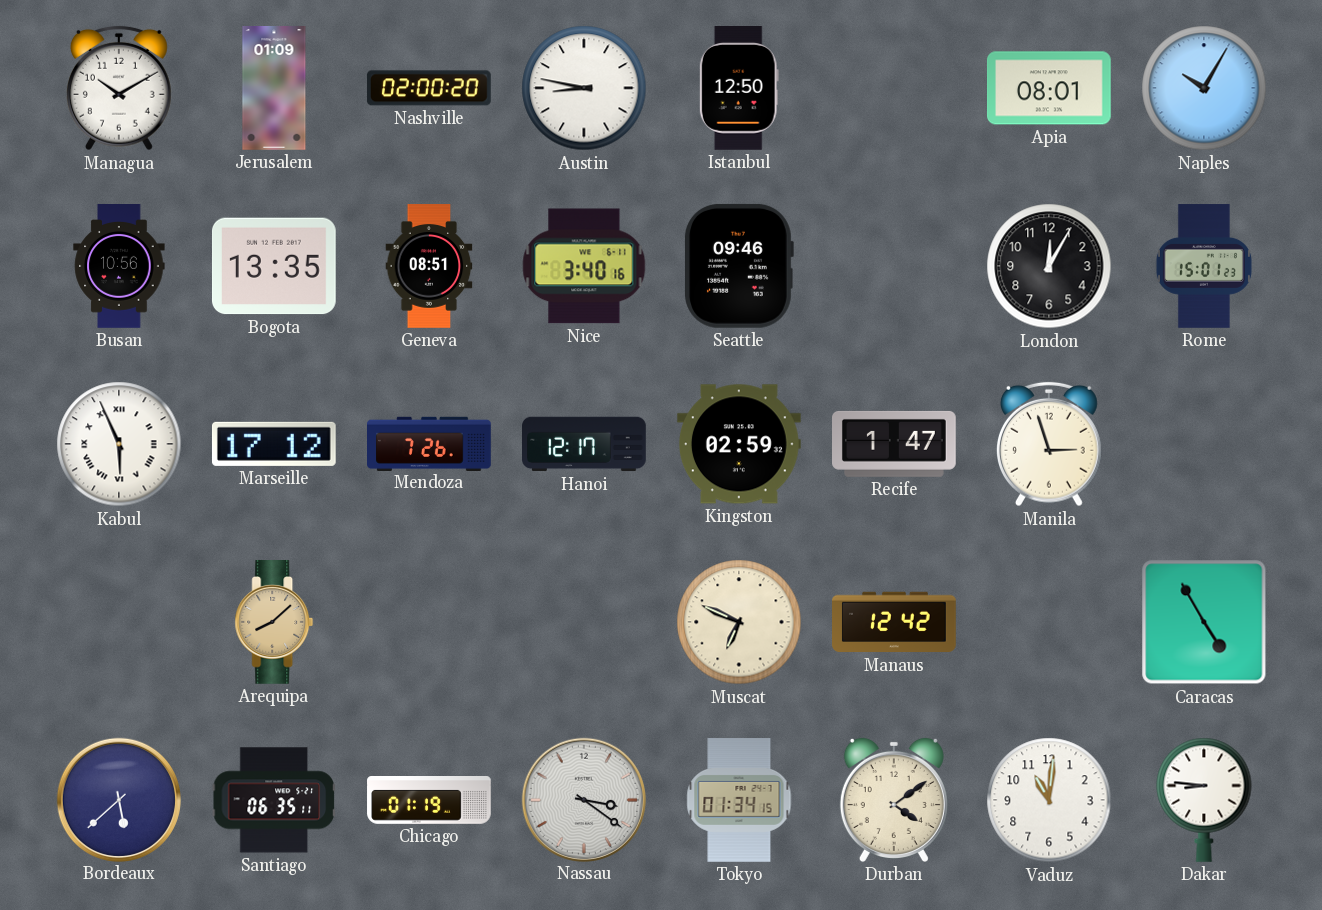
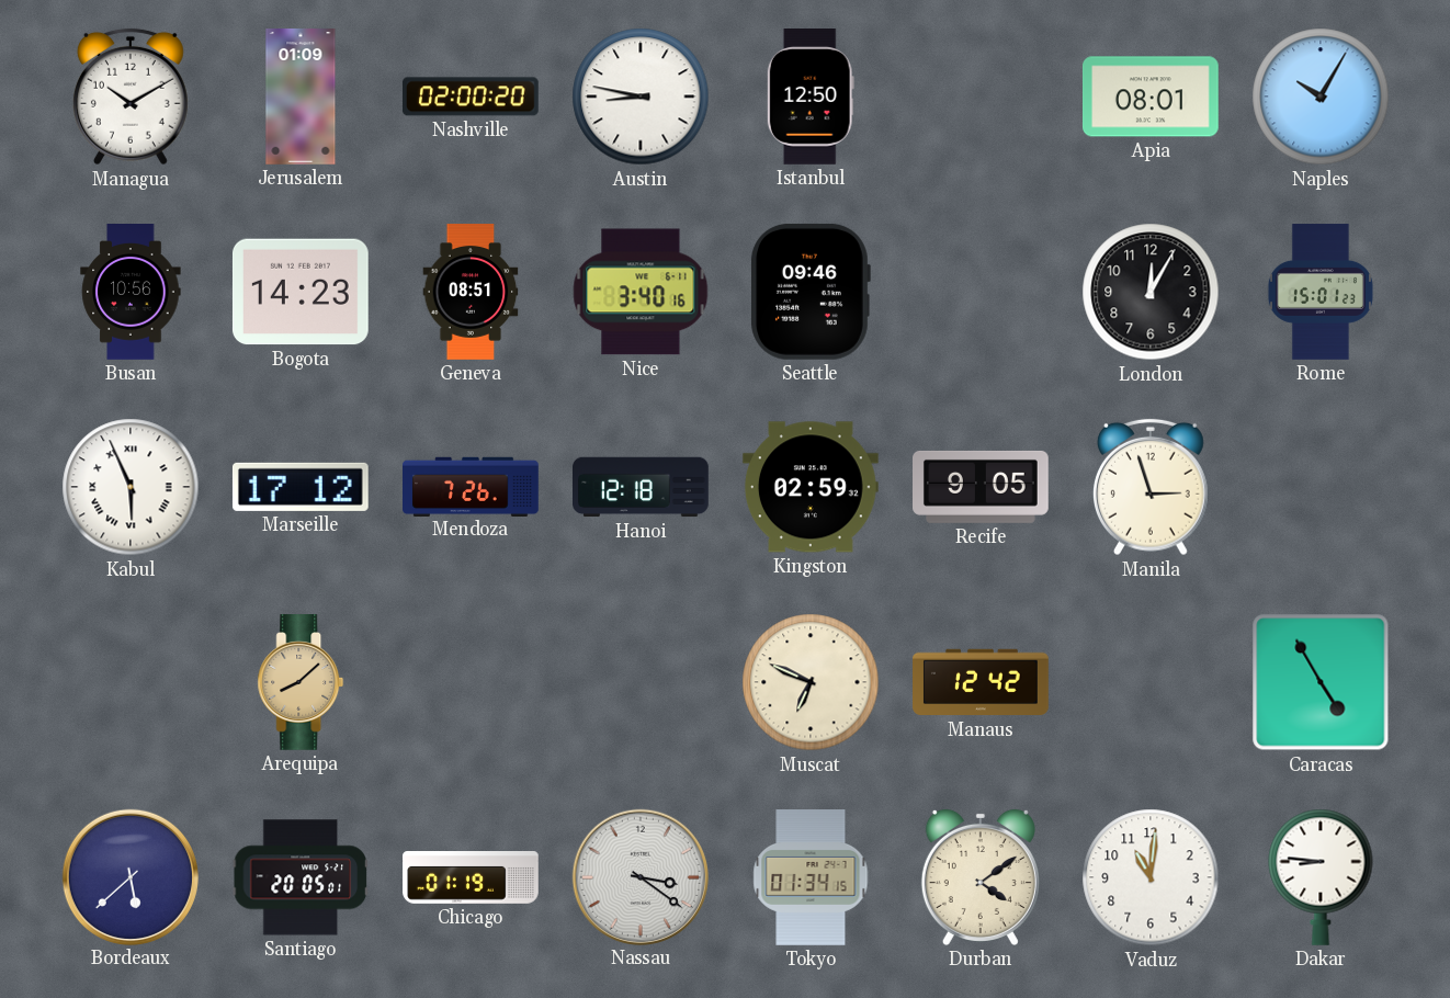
Bogota: 13:35 -> 14:23 (301, 292)
Hanoi: 12:17 -> 12:18 (642, 487)
Recife: 1:47 -> 9:05 (982, 487)
Santiago: 06:35 -> 20:05 (299, 877)
